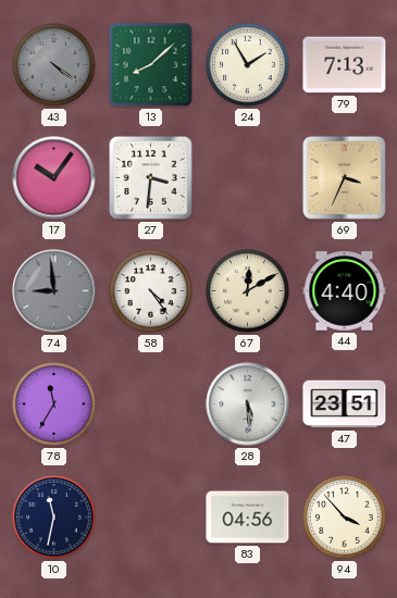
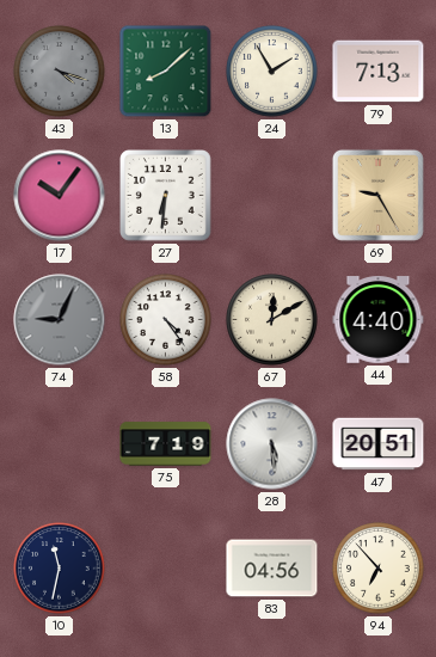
43: 4:21 -> 4:18 (60, 72)
27: 3:31 -> 6:31 (166, 196)
69: 3:34 -> 9:25 (377, 195)
74: 8:59 -> 9:04 (60, 320)
78: 11:35 -> none (54, 404)
75: none -> 7:19 (166, 444)
47: 23:51 -> 20:51 (379, 444)
94: 3:53 -> 6:53 (379, 569)
